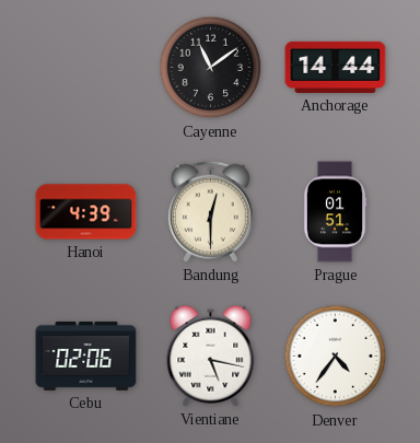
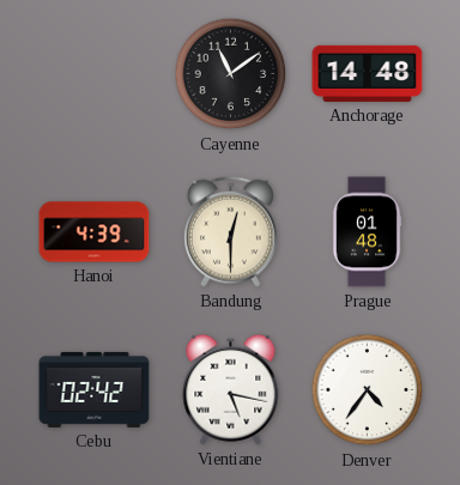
Anchorage: 14:44 -> 14:48 (368, 73)
Prague: 01:51 -> 01:48 (367, 232)
Cebu: 02:06 -> 02:42 (95, 389)
